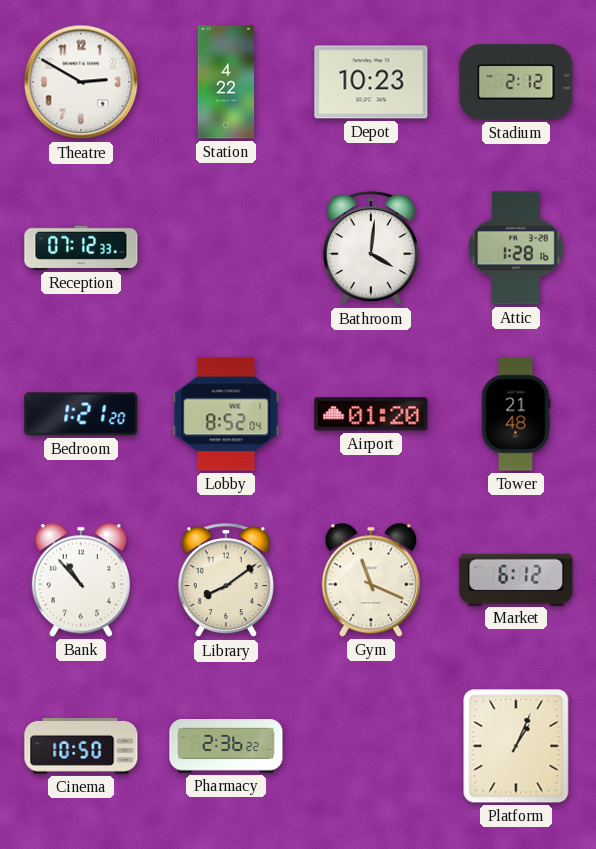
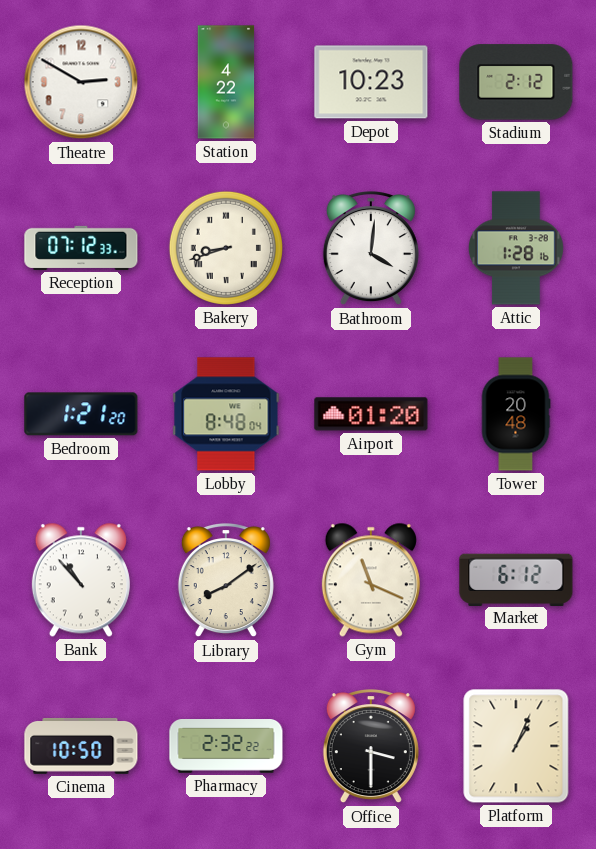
Bakery: none -> 8:42 (226, 248)
Lobby: 8:52 -> 8:48 (226, 414)
Tower: 21:48 -> 20:48 (516, 414)
Pharmacy: 2:36 -> 2:32 (226, 747)
Office: none -> 3:30 (371, 747)
